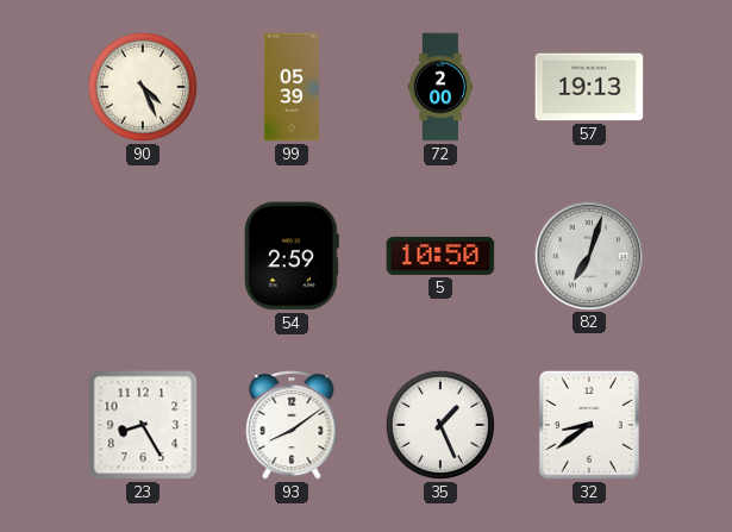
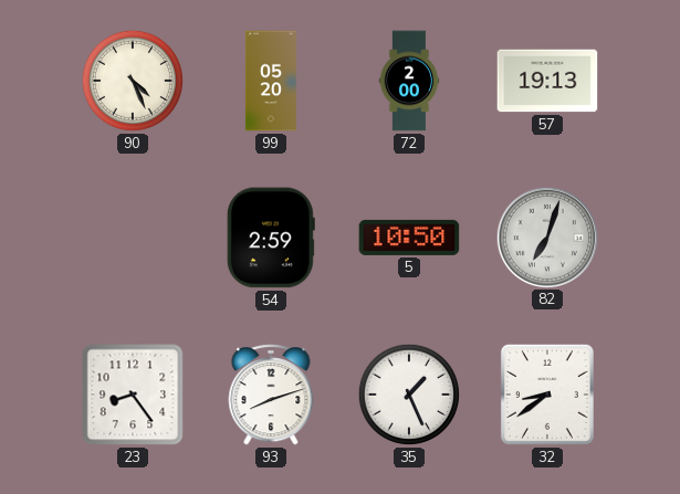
99: 05:39 -> 05:20 (271, 81)
23: 8:25 -> 8:24 (133, 395)
93: 8:09 -> 8:12 (271, 395)
